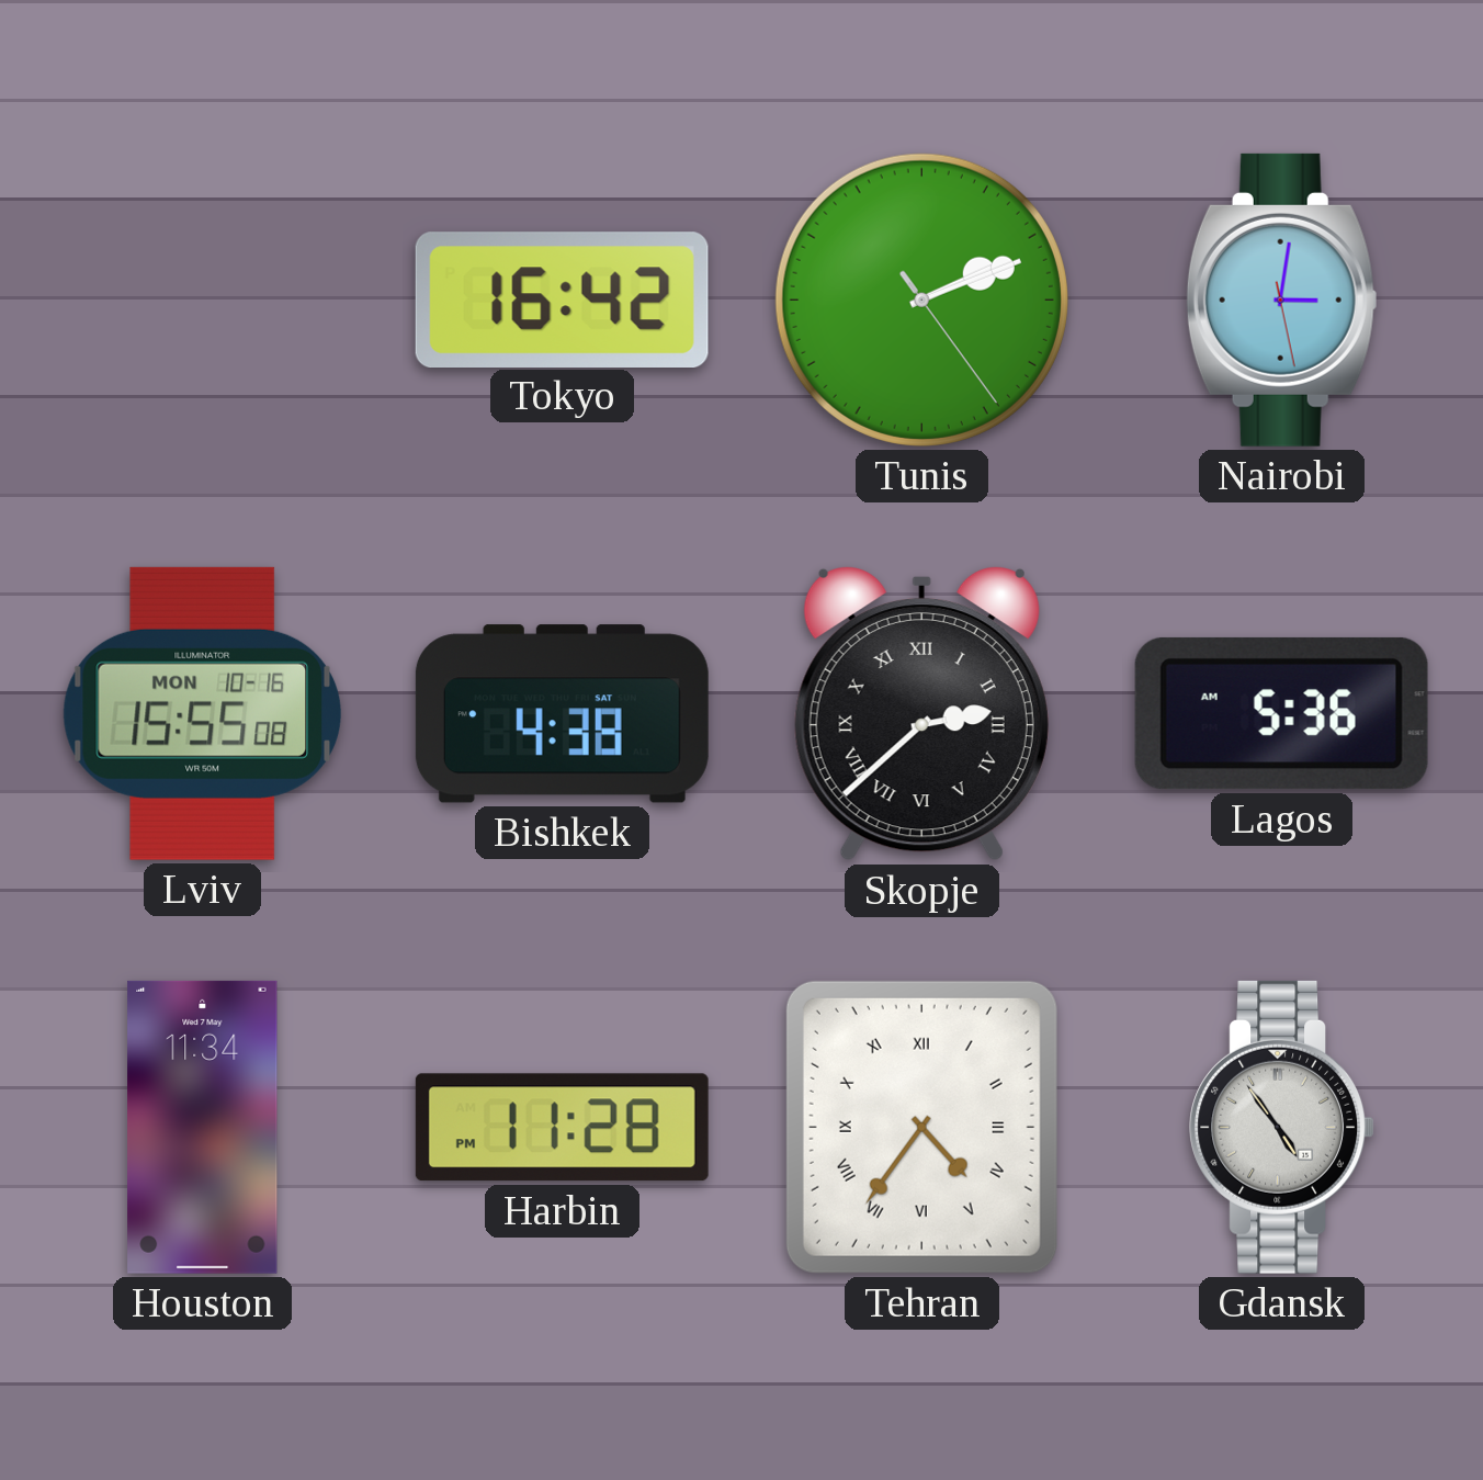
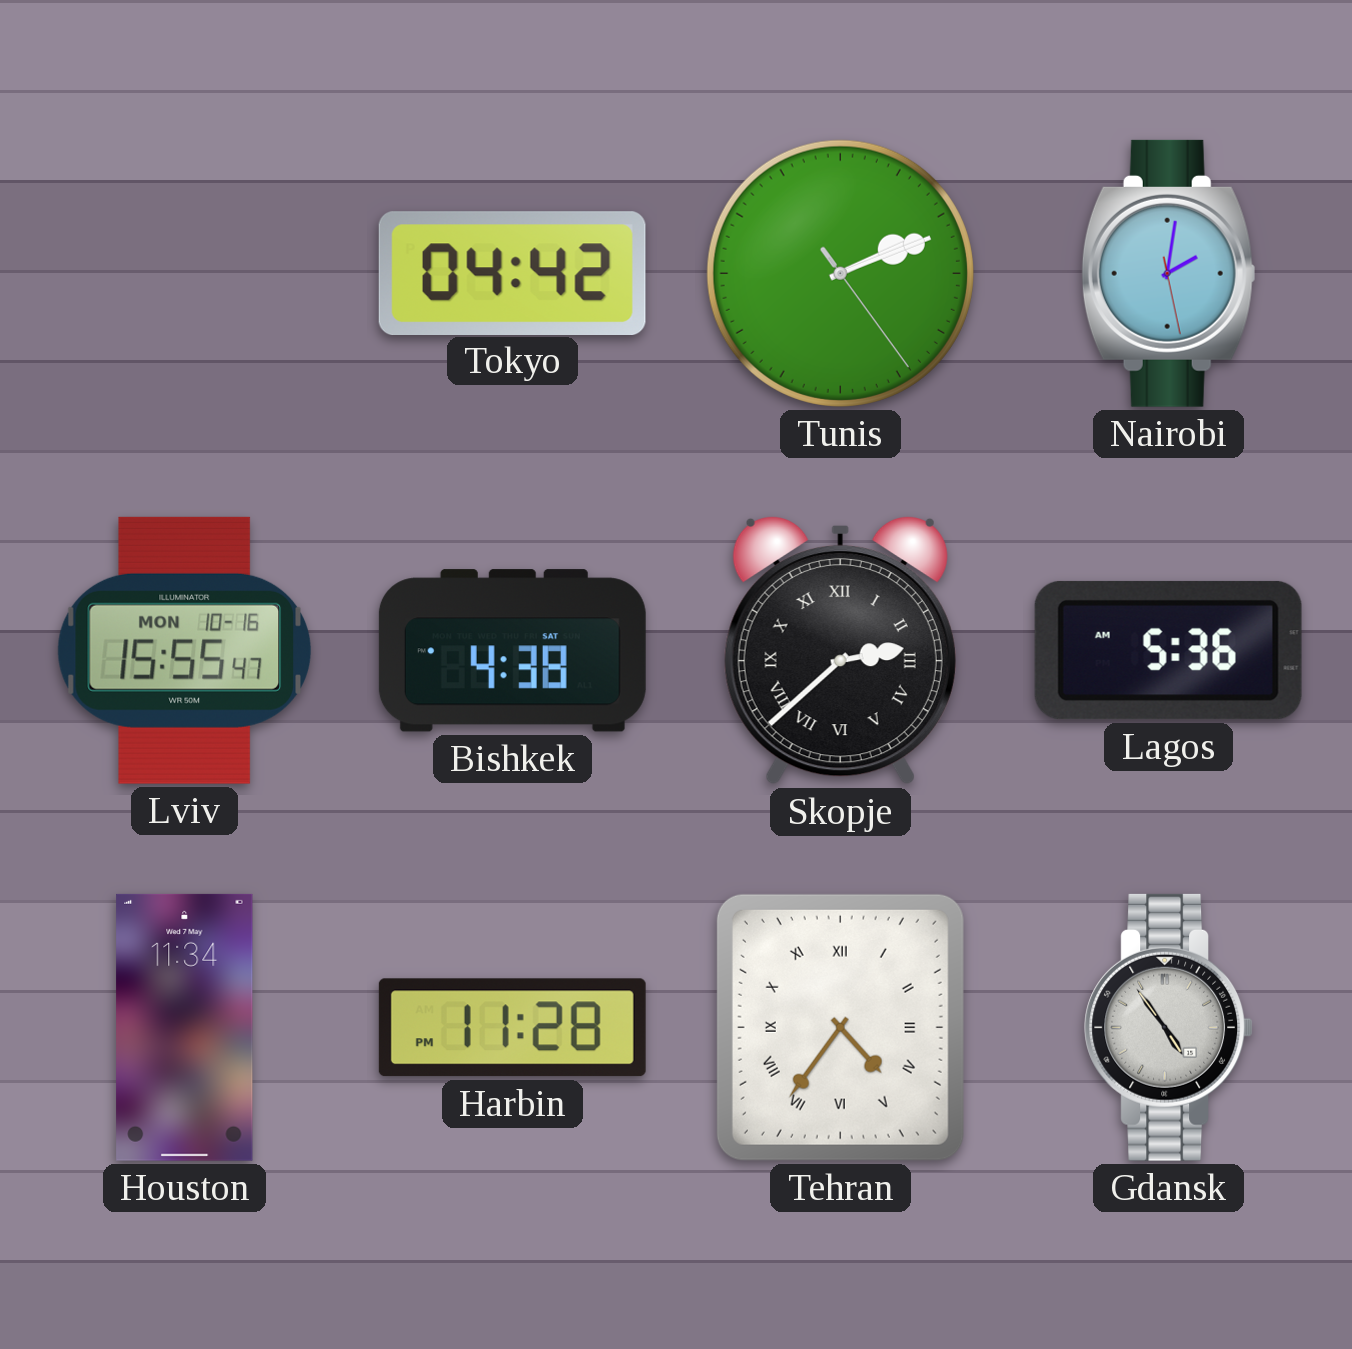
Tokyo: 16:42 -> 04:42 (512, 273)
Nairobi: 3:01 -> 2:01 (1168, 273)
Lviv: 15:55:08 -> 15:55:47 (184, 650)
